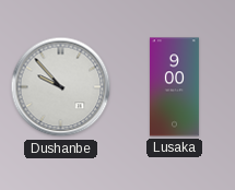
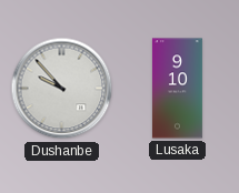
Lusaka: 9:00 -> 9:10 (177, 89)
